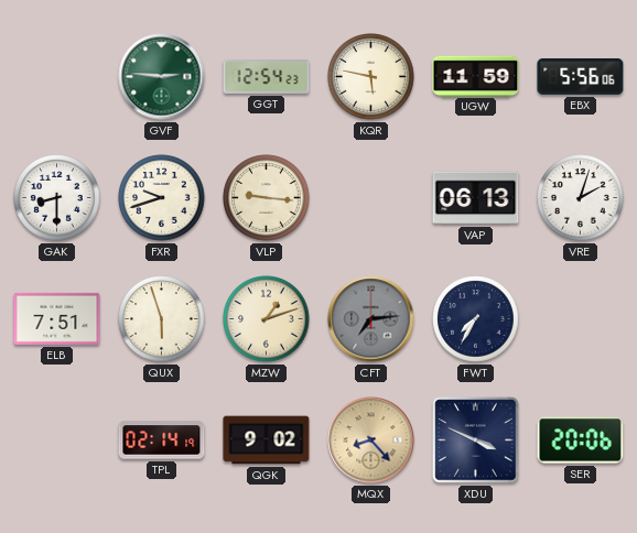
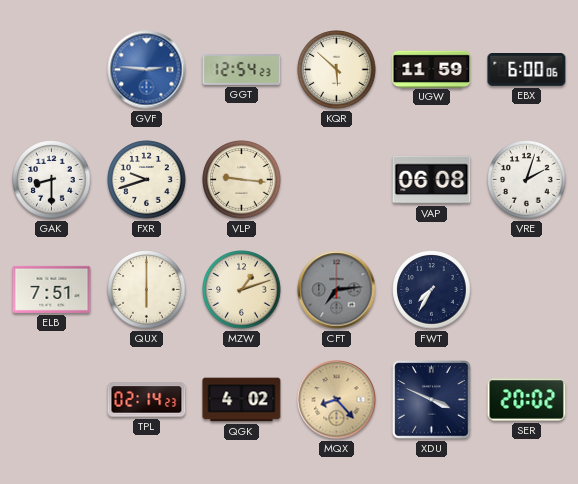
GVF dial: green -> blue (147, 70)
KQR: 5:47 -> 5:52 (337, 70)
EBX: 5:56 -> 6:00 (527, 70)
VAP: 06:13 -> 06:08 (432, 180)
QUX: 5:57 -> 6:00 (147, 290)
TPL: 02:14:19 -> 02:14:23 (147, 400)
QGK: 9:02 -> 4:02 (242, 400)
SER: 20:06 -> 20:02 (527, 400)
